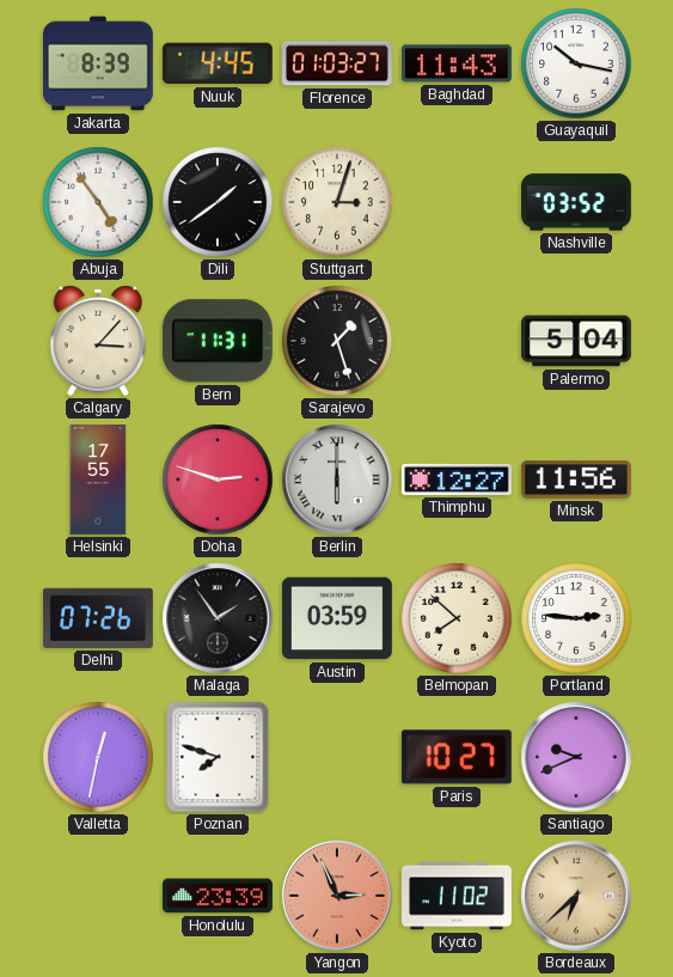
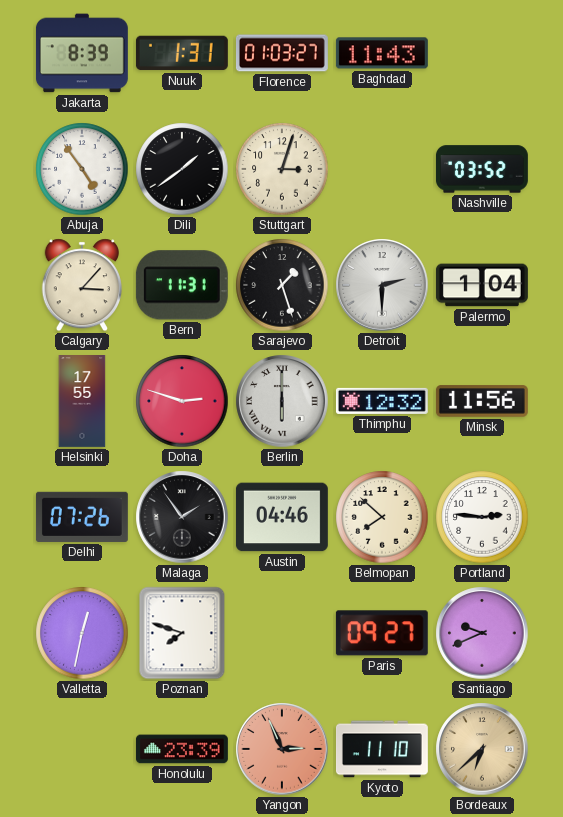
Nuuk: 4:45 -> 1:31 (182, 53)
Guayaquil: 10:17 -> none (576, 63)
Detroit: none -> 2:30 (382, 285)
Palermo: 5:04 -> 1:04 (482, 285)
Thimphu: 12:27 -> 12:32 (382, 401)
Austin: 03:59 -> 04:46 (282, 517)
Paris: 10:27 -> 09:27 (382, 633)
Kyoto: 11:02 -> 11:10 (382, 749)
